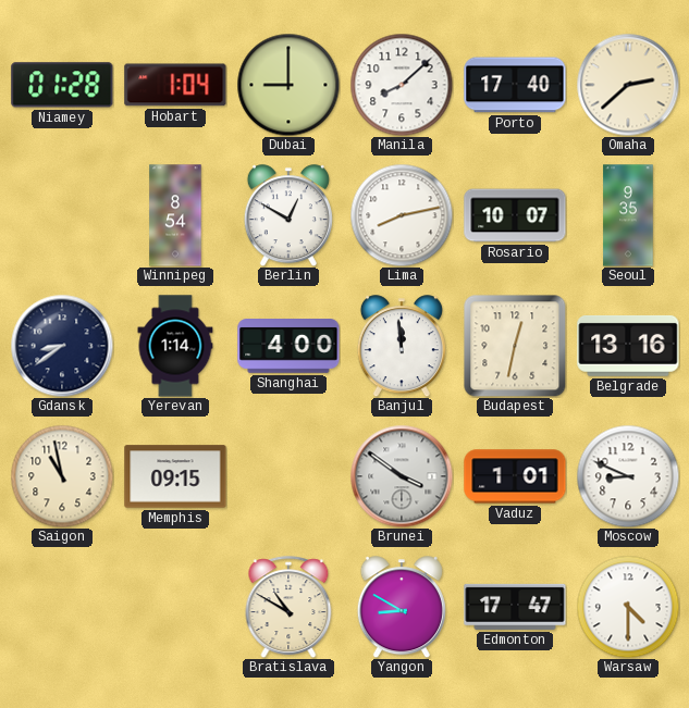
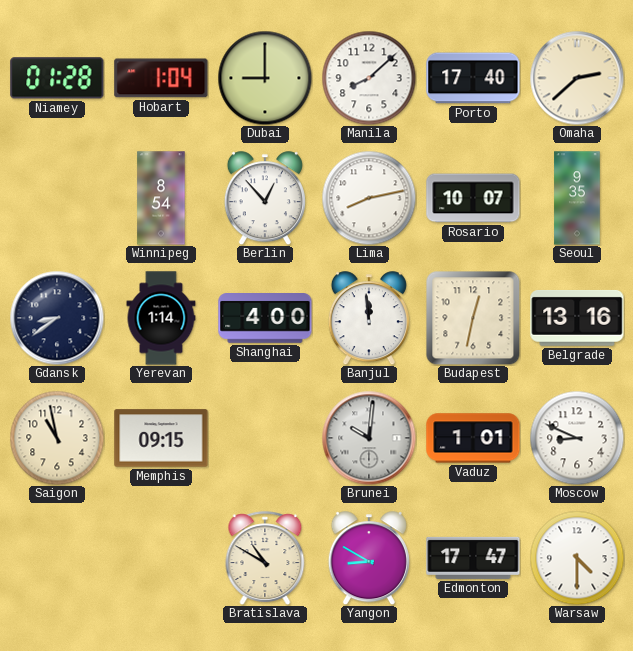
Berlin: 12:50 -> 12:53 (265, 198)
Brunei: 3:51 -> 10:01 (369, 438)
